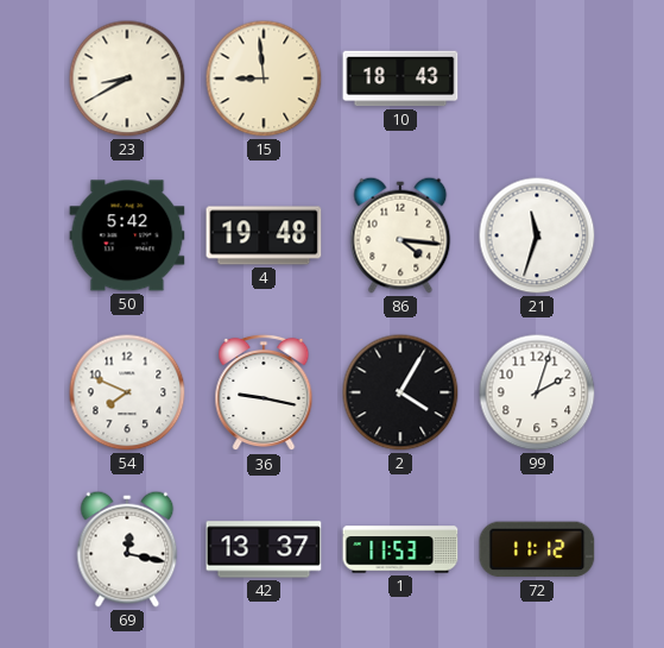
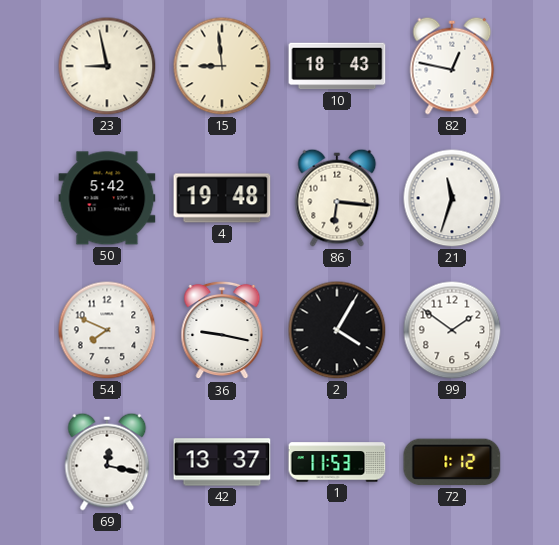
23: 8:40 -> 8:58 (107, 66)
82: none -> 12:47 (452, 66)
86: 4:16 -> 6:16 (337, 198)
99: 2:03 -> 1:51 (452, 330)
72: 11:12 -> 1:12 (452, 462)
